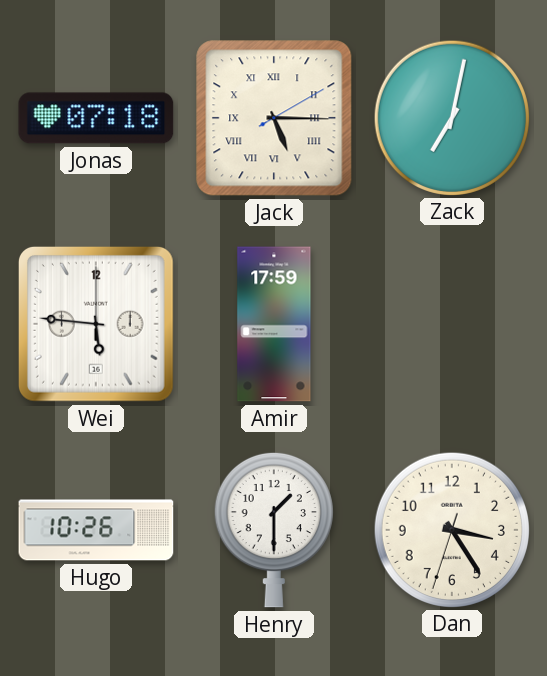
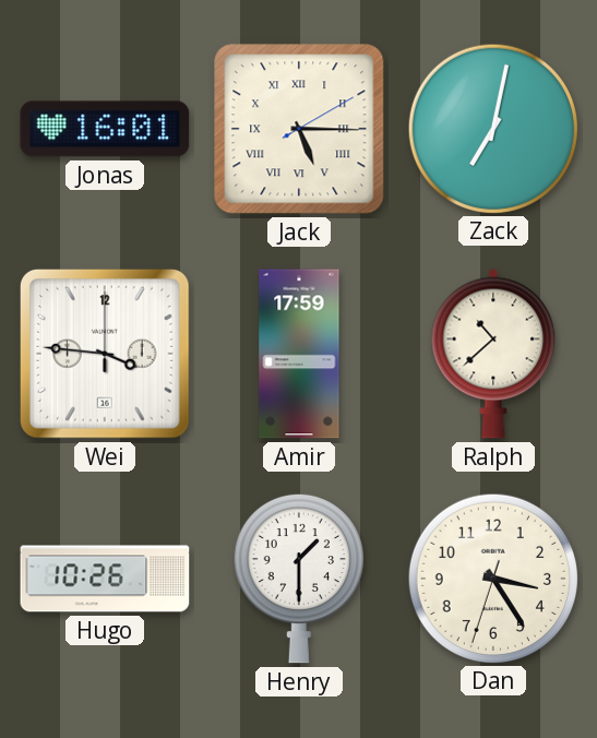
Jonas: 07:18 -> 16:01 (105, 129)
Wei: 5:46 -> 3:46 (105, 354)
Ralph: none -> 10:38 (493, 354)
